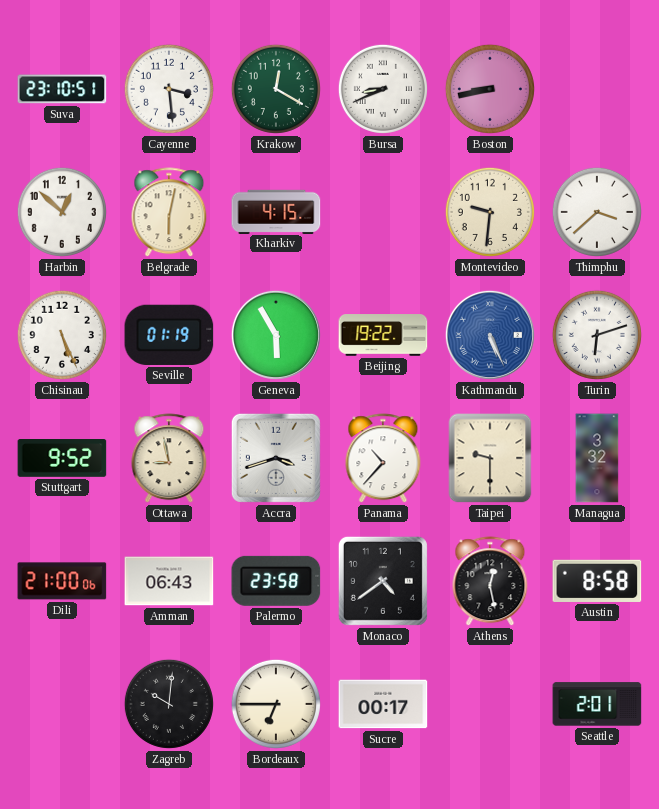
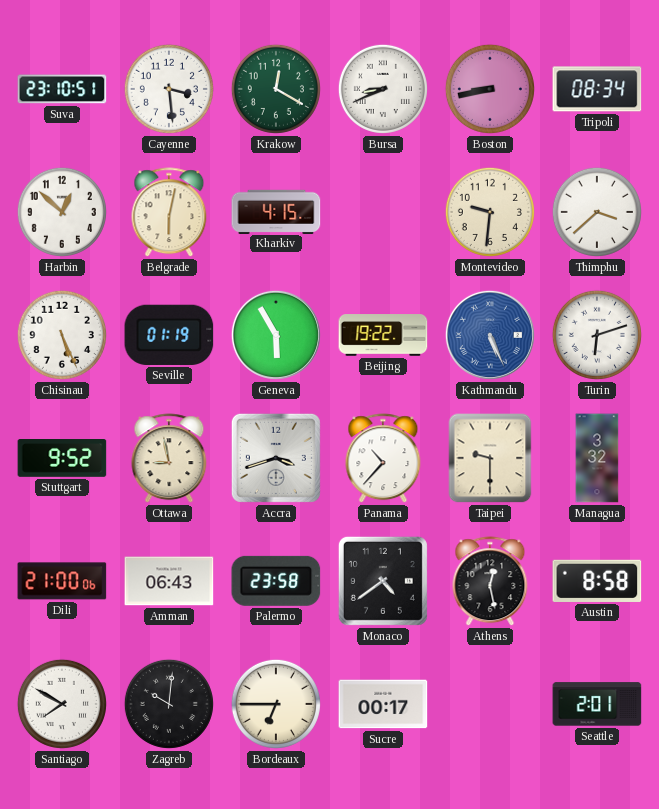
Tripoli: none -> 08:34 (597, 89)
Santiago: none -> 7:50 (62, 704)
